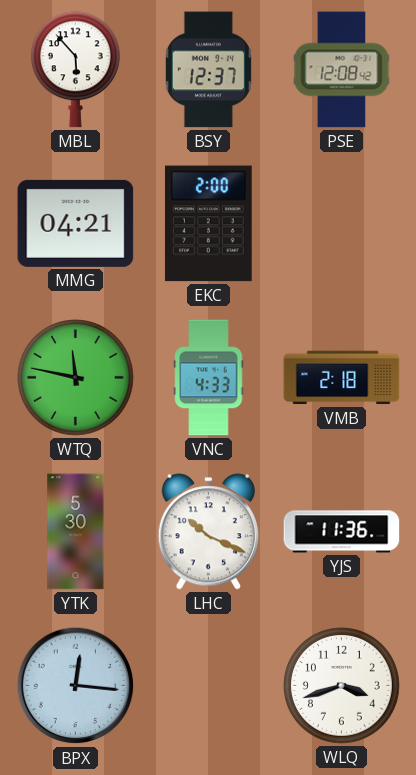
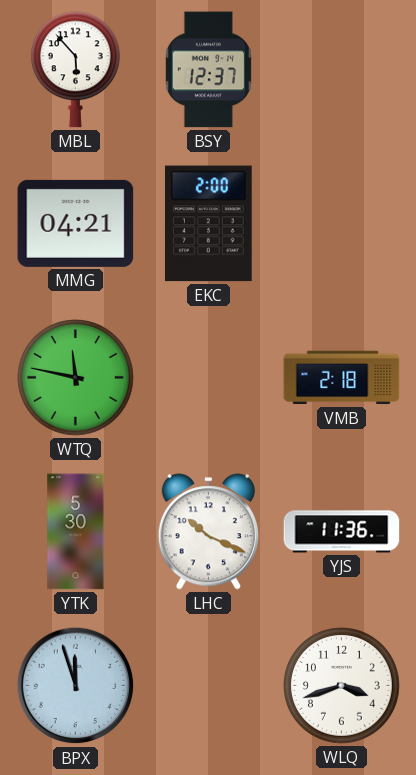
PSE: 12:08 -> none (342, 70)
VNC: 4:33 -> none (209, 378)
BPX: 12:16 -> 11:57 (76, 686)
